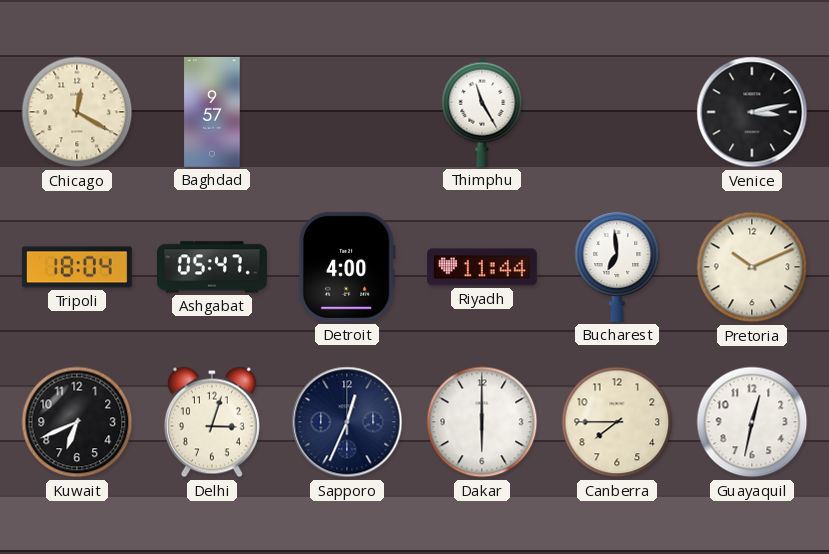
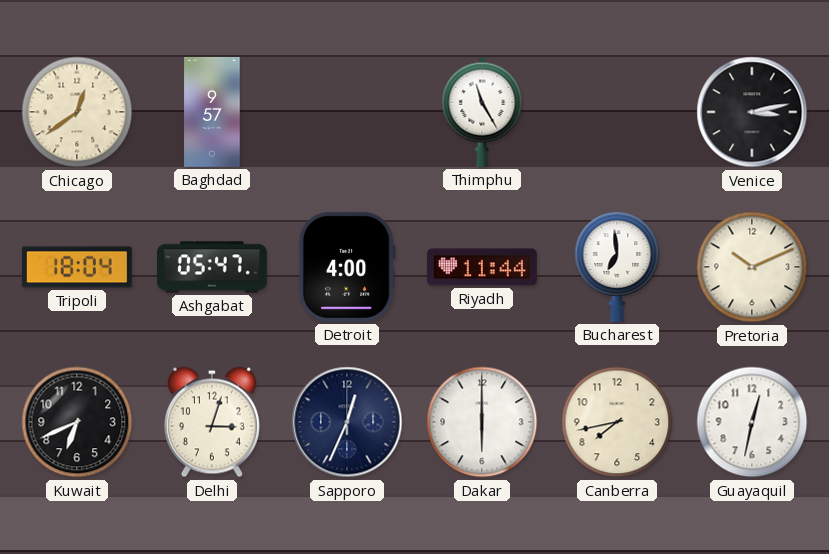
Chicago: 12:20 -> 12:39 (77, 112)
Canberra: 7:45 -> 7:43 (617, 422)
